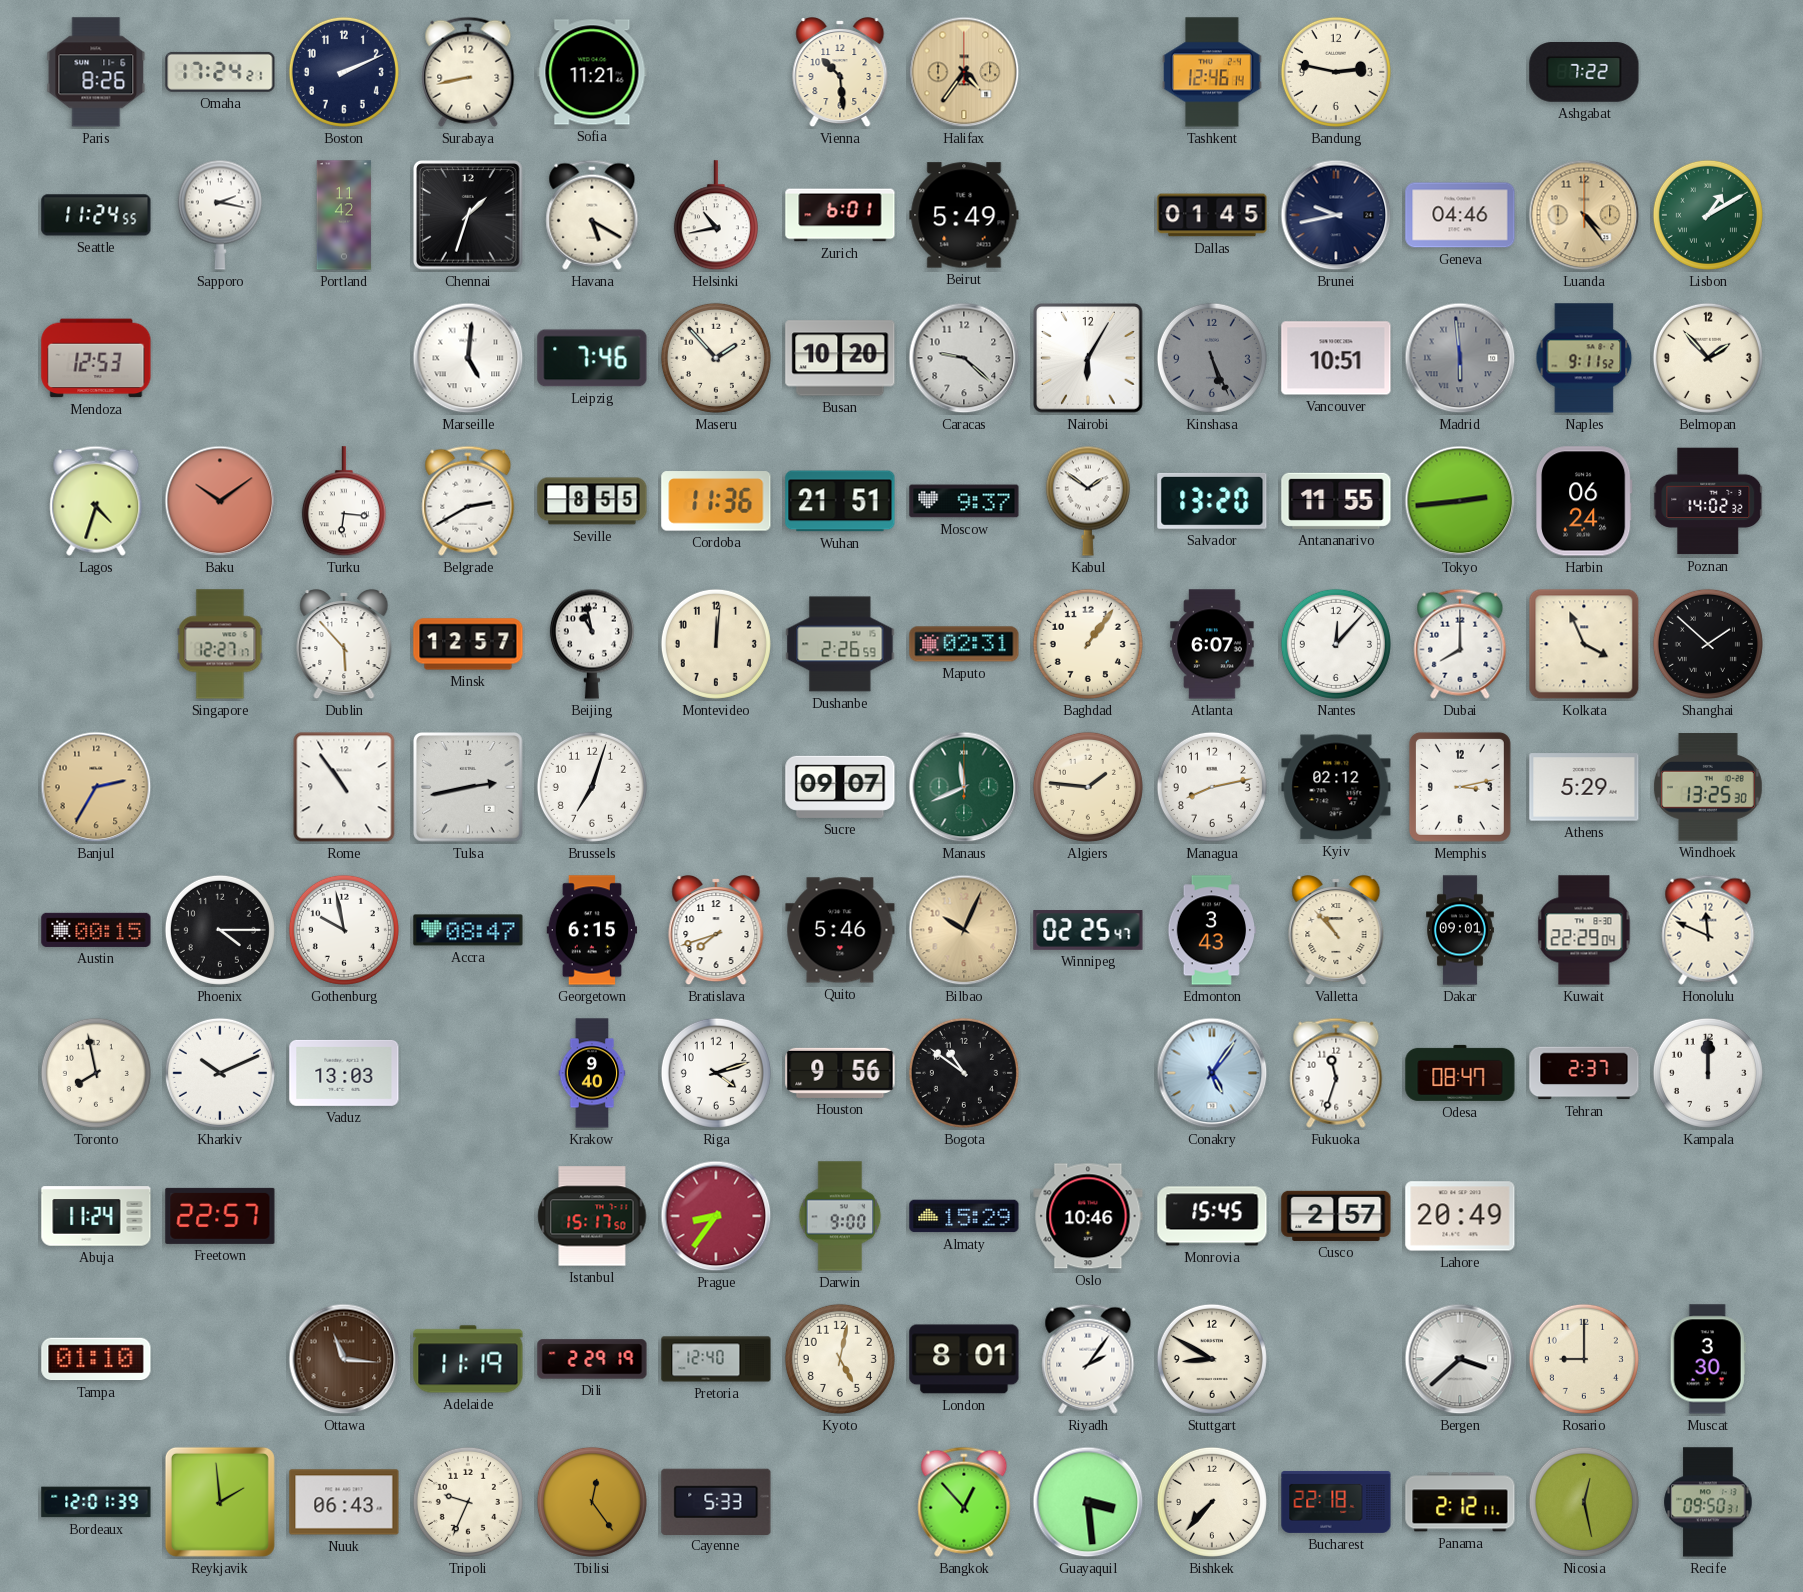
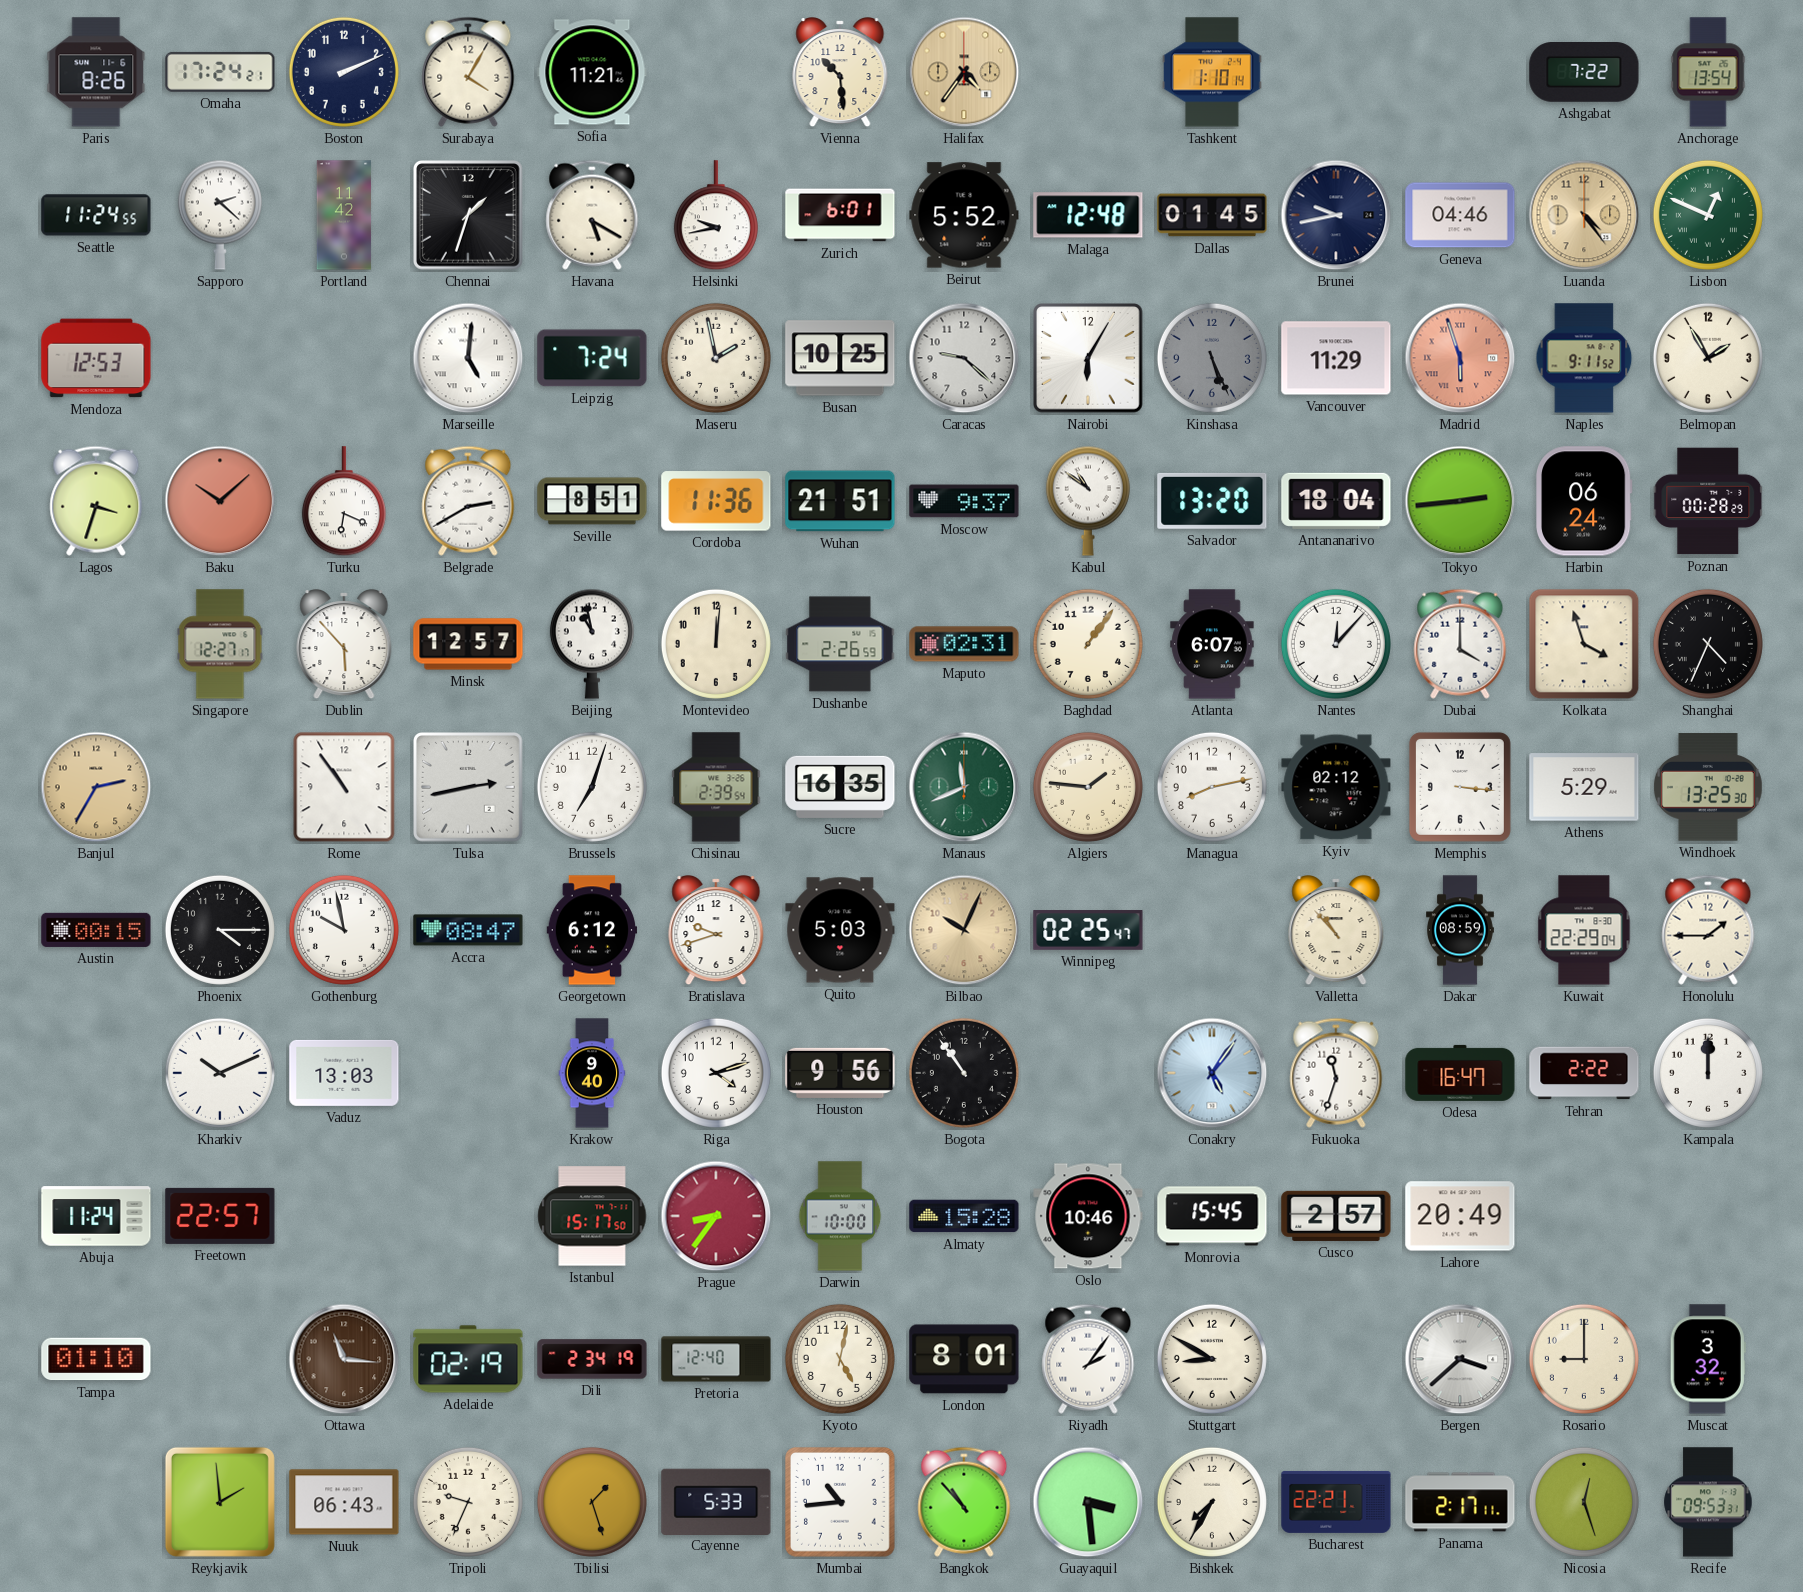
Surabaya: 8:43 -> 4:05 (468, 72)
Tashkent: 12:46 -> 1:10 (1212, 72)
Bandung: 2:47 -> none (1336, 72)
Anchorage: none -> 13:54 (1708, 72)
Sapporo: 2:17 -> 2:22 (220, 215)
Helsinki: 10:43 -> 9:43 (716, 216)
Beirut: 5:49 -> 5:52 (964, 215)
Malaga: none -> 12:48 (1088, 215)
Lisbon: 1:10 -> 12:49 (1708, 215)
Leipzig: 7:46 -> 7:24 (592, 358)
Maseru: 1:53 -> 1:58 (716, 358)
Busan: 10:20 -> 10:25 (840, 358)
Vancouver: 10:51 -> 11:29 (1336, 358)
Madrid: 5:59 -> 5:57 (1460, 358)
Madrid dial: grey -> salmon (1460, 358)
Belmopan: 1:53 -> 1:55 (1708, 358)
Lagos: 4:33 -> 3:33 (96, 501)
Baku: 10:09 -> 10:08 (220, 501)
Turku: 6:16 -> 6:19 (344, 502)
Seville: 8:55 -> 8:51 (592, 501)
Kabul: 1:51 -> 10:51 (1088, 501)
Antananarivo: 11:55 -> 18:04 (1336, 501)
Poznan: 14:02 -> 00:28 (1708, 501)
Dubai: 8:00 -> 4:00 (1460, 644)
Kolkata: 3:56 -> 3:57 (1584, 644)
Shanghai: 1:52 -> 4:34 (1708, 644)
Chisinau: none -> 2:39 (716, 787)
Sucre: 09:07 -> 16:35 (840, 787)
Memphis: 3:13 -> 3:16 (1460, 787)
Georgetown: 6:15 -> 6:12 (592, 930)
Bratislava: 7:42 -> 9:42 (716, 931)
Quito: 5:46 -> 5:03 (840, 930)
Edmonton: 3:43 -> none (1212, 930)
Dakar: 09:01 -> 08:59 (1461, 930)
Honolulu: 11:49 -> 1:45 (1708, 930)
Toronto: 7:58 -> none (96, 1073)
Bogota: 10:51 -> 10:54 (964, 1073)
Odesa: 08:47 -> 16:47 (1460, 1073)
Tehran: 2:37 -> 2:22 (1584, 1073)
Darwin: 9:00 -> 10:00 (840, 1216)
Almaty: 15:29 -> 15:28 (964, 1216)
Adelaide: 11:19 -> 02:19 (468, 1359)
Dili: 2:29 -> 2:34 (592, 1359)
Muscat: 3:30 -> 3:32 (1708, 1359)
Bordeaux: 12:01 -> none (96, 1502)
Tbilisi: 12:24 -> 1:27 (592, 1502)
Mumbai: none -> 10:44 (841, 1503)
Bangkok: 12:53 -> 10:53 (964, 1502)
Bishkek: 7:37 -> 7:35 (1212, 1502)
Bucharest: 22:18 -> 22:21 (1336, 1502)
Panama: 2:12 -> 2:17 (1460, 1502)
Nicosia: 12:28 -> 12:27 (1584, 1502)
Recife: 09:50 -> 09:53 (1708, 1502)
